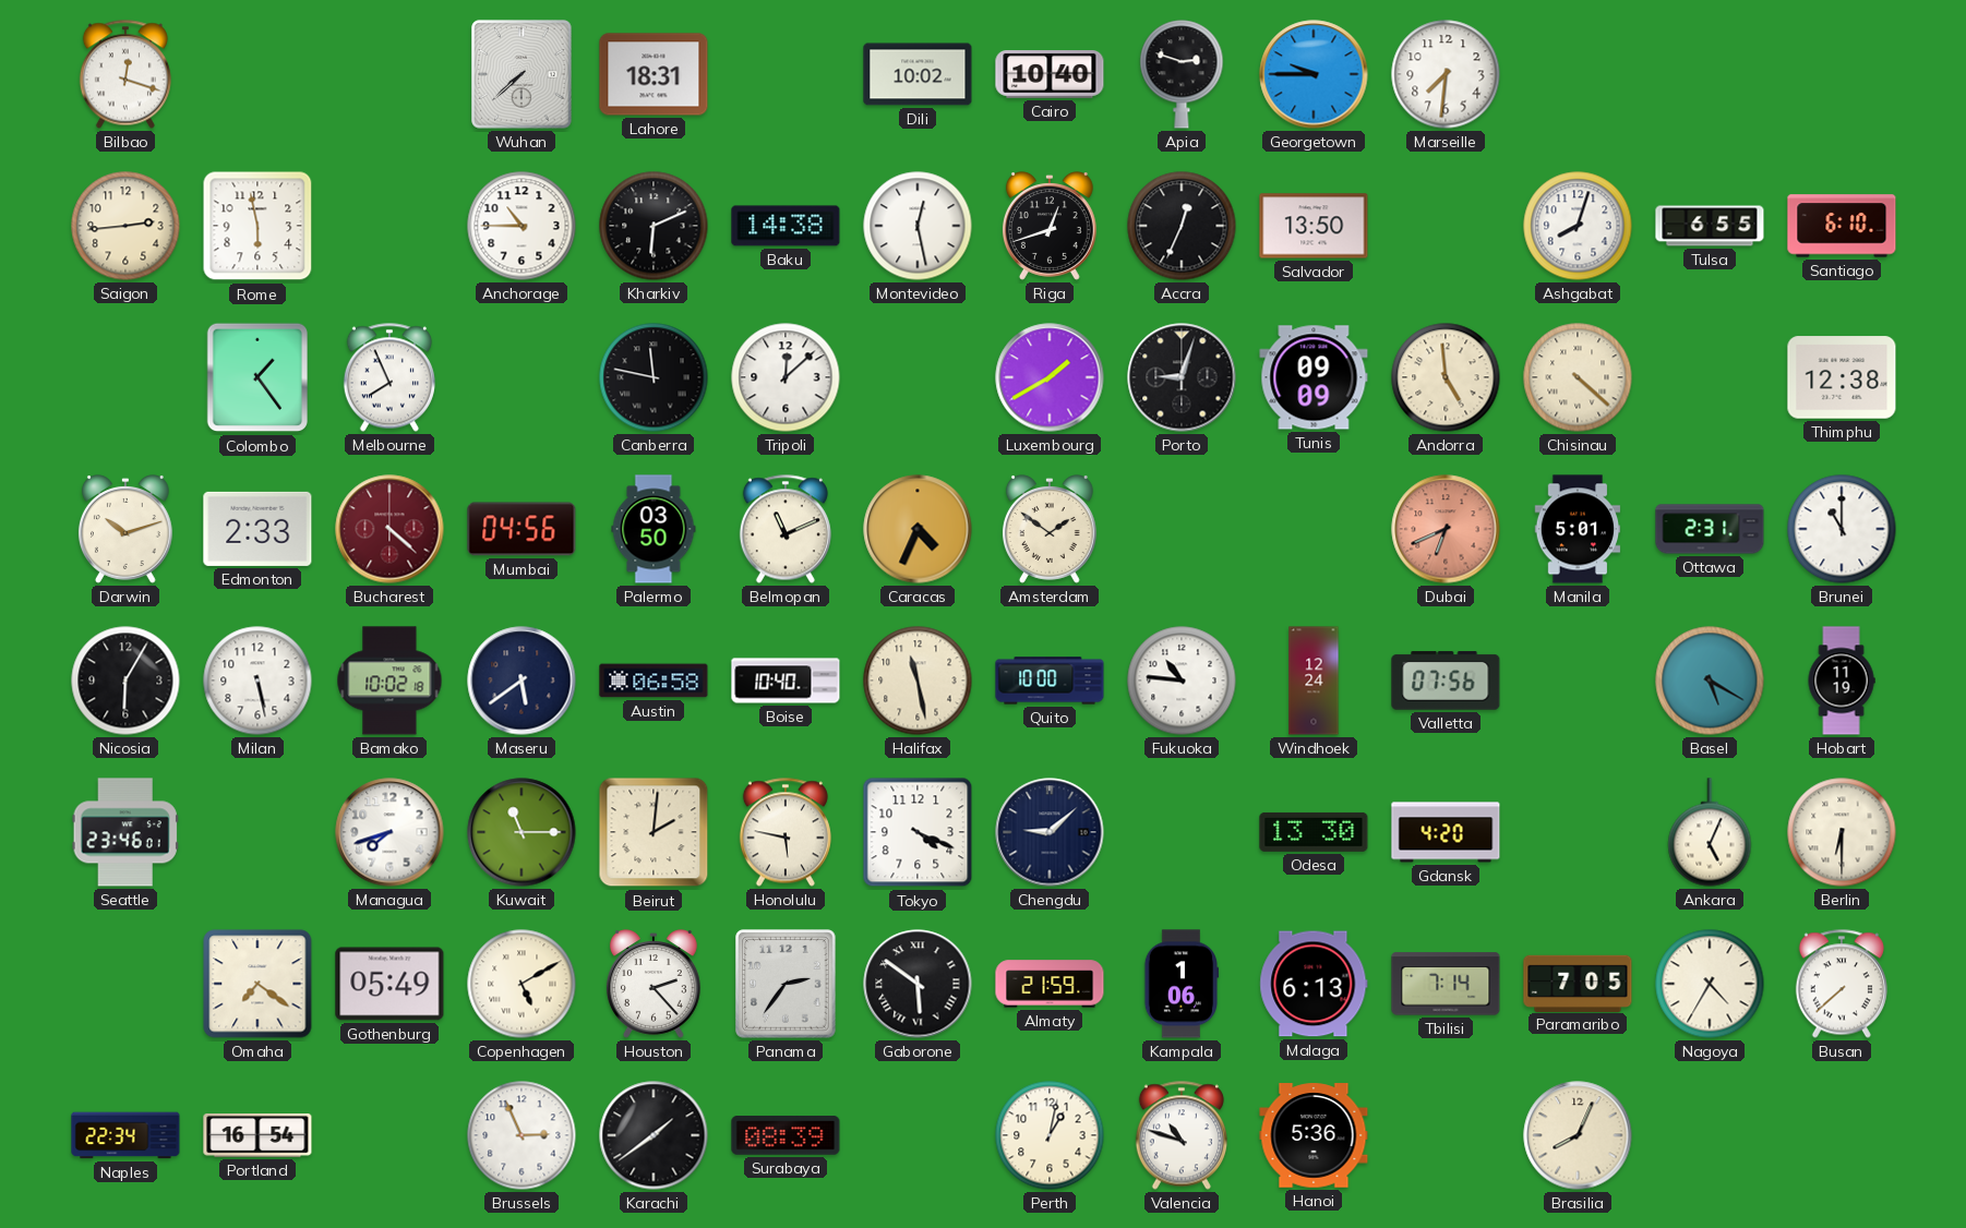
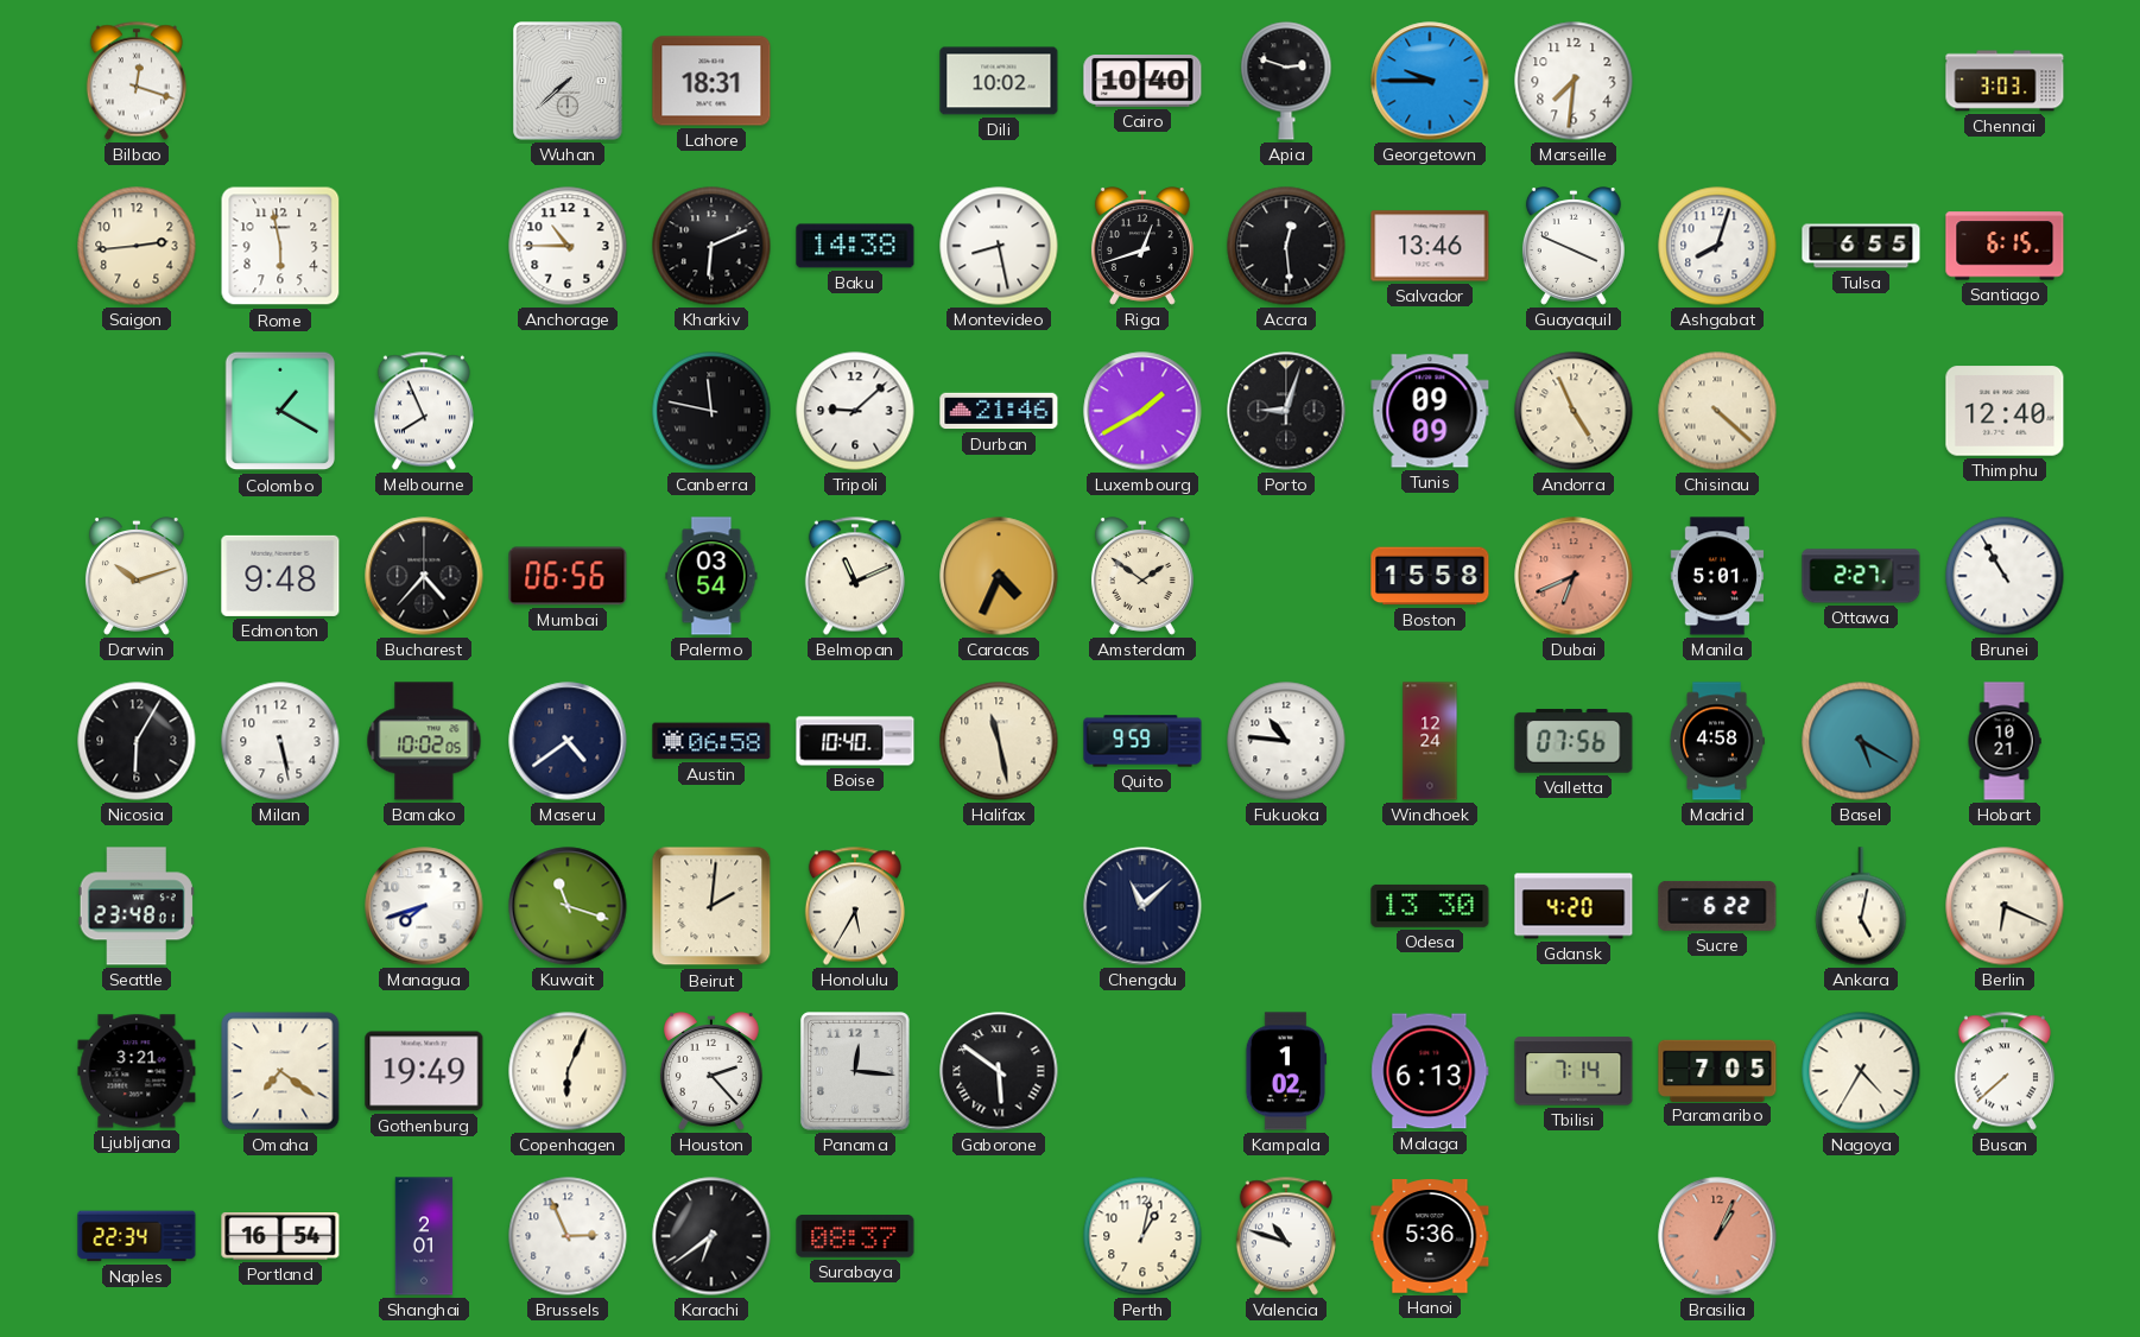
Chennai: none -> 3:03 (2005, 81)
Montevideo: 12:28 -> 8:28 (999, 246)
Accra: 12:34 -> 12:29 (1286, 246)
Salvador: 13:50 -> 13:46 (1430, 246)
Guayaquil: none -> 3:49 (1574, 246)
Santiago: 6:10 -> 6:15 (2005, 246)
Colombo: 1:24 -> 1:20 (279, 411)
Tripoli: 12:08 -> 9:08 (855, 411)
Durban: none -> 21:46 (999, 411)
Andorra: 4:59 -> 4:56 (1574, 411)
Thimphu: 12:38 -> 12:40 (2005, 411)
Edmonton: 2:33 -> 9:48 (280, 576)
Bucharest: 4:22 -> 4:37 (424, 576)
Bucharest dial: burgundy -> black (424, 576)
Mumbai: 04:56 -> 06:56 (568, 576)
Palermo: 03:50 -> 03:54 (711, 576)
Boston: none -> 15:58 (1430, 576)
Ottawa: 2:31 -> 2:27 (1861, 576)
Brunei: 11:00 -> 10:55 (2005, 576)
Bamako: 10:02:18 -> 10:02:05 (424, 741)
Maseru: 5:39 -> 4:39 (568, 741)
Quito: 10:00 -> 9:59 (1142, 741)
Madrid: none -> 4:58 (1717, 741)
Hobart: 11:19 -> 10:21 (2005, 741)
Seattle: 23:46 -> 23:48 (137, 906)
Kuwait: 11:15 -> 11:18 (568, 906)
Honolulu: 5:47 -> 5:35 (855, 906)
Tokyo: 4:19 -> none (918, 832)
Chengdu: 9:08 -> 11:08 (1142, 906)
Sucre: none -> 6:22 (1717, 906)
Ankara: 5:04 -> 5:02 (1861, 906)
Berlin: 6:30 -> 6:19 (2005, 906)
Ljubljana: none -> 3:21 (137, 1071)
Gothenburg: 05:49 -> 19:49 (424, 1071)
Copenhagen: 5:10 -> 6:04 (568, 1071)
Panama: 2:36 -> 12:16 (855, 1071)
Almaty: 21:59 -> none (1050, 984)
Kampala: 1:06 -> 1:02 (1286, 1071)
Shanghai: none -> 2:01 (424, 1236)
Karachi: 1:39 -> 6:39 (711, 1236)
Surabaya: 08:39 -> 08:37 (855, 1236)
Brasilia: 8:04 -> 1:04 (1717, 1236)
Brasilia dial: cream -> salmon (1717, 1236)
